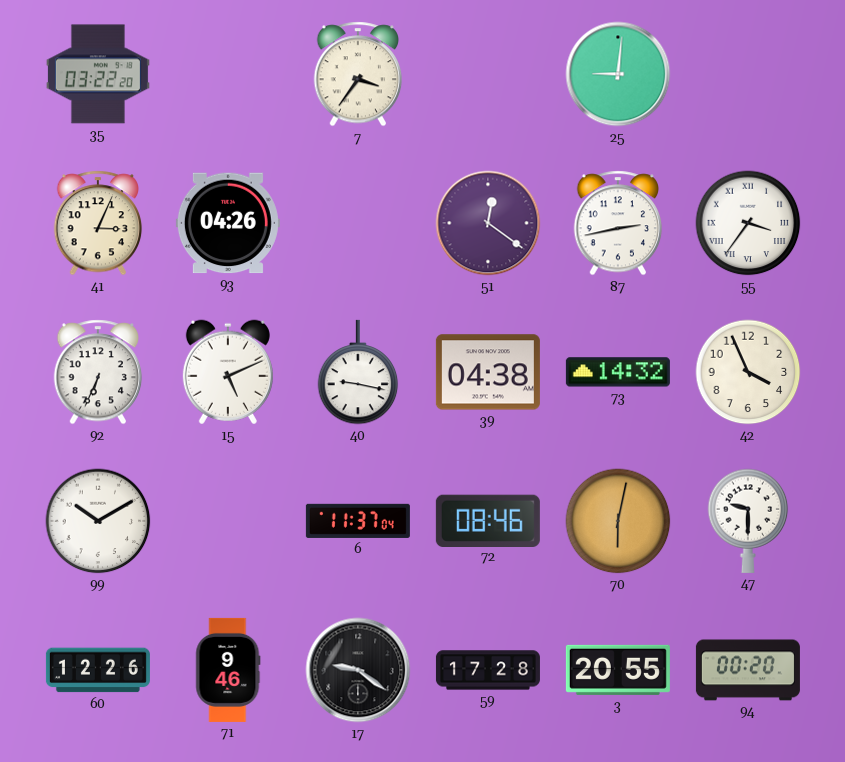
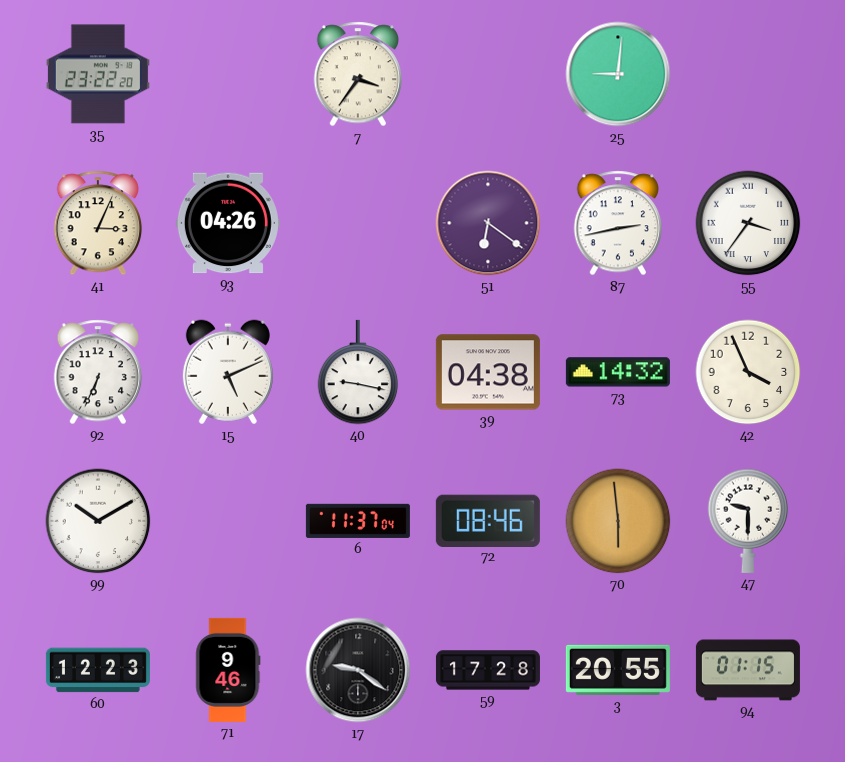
35: 03:22 -> 23:22 (98, 74)
51: 12:21 -> 6:21 (488, 223)
70: 6:02 -> 5:59 (618, 521)
60: 12:26 -> 12:23 (98, 670)
94: 00:20 -> 01:15 (748, 670)
